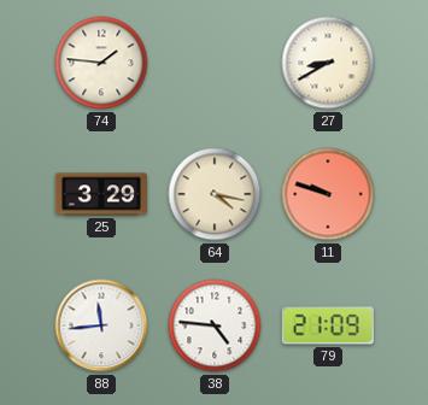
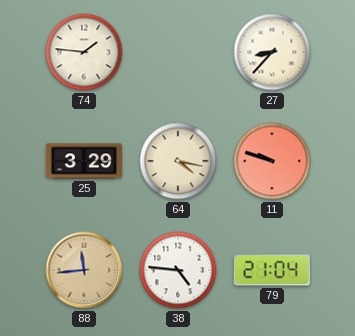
27: 8:40 -> 8:37 (272, 52)
88 dial: white -> champagne (84, 270)
79: 21:09 -> 21:04 (272, 270)
